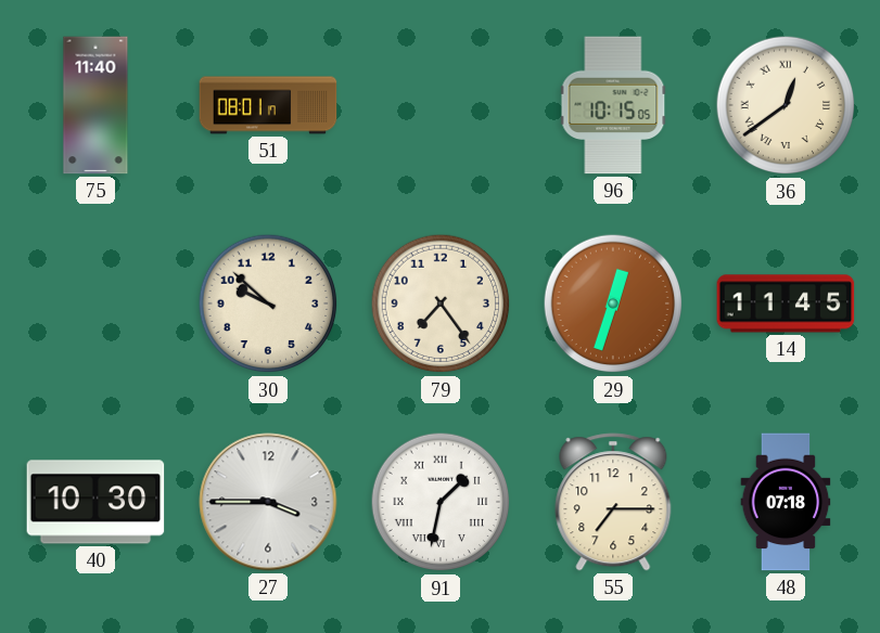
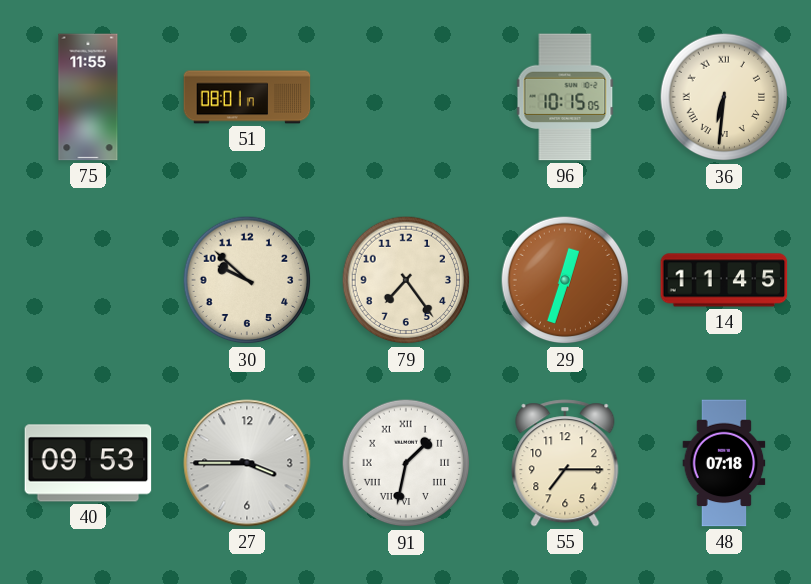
75: 11:40 -> 11:55 (88, 97)
36: 12:39 -> 6:31 (724, 97)
40: 10:30 -> 09:53 (88, 463)
